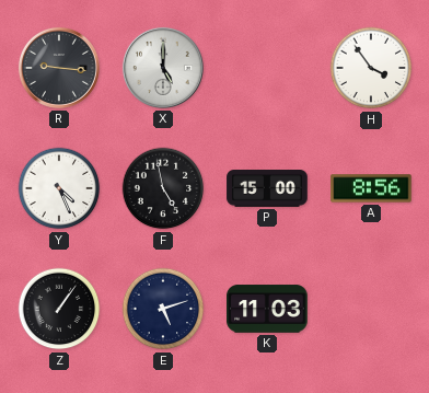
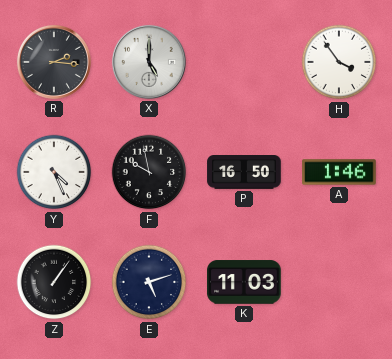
R: 9:16 -> 2:16 (54, 62)
F: 4:58 -> 9:58 (149, 172)
P: 15:00 -> 16:50 (244, 173)
A: 8:56 -> 1:46 (339, 172)
